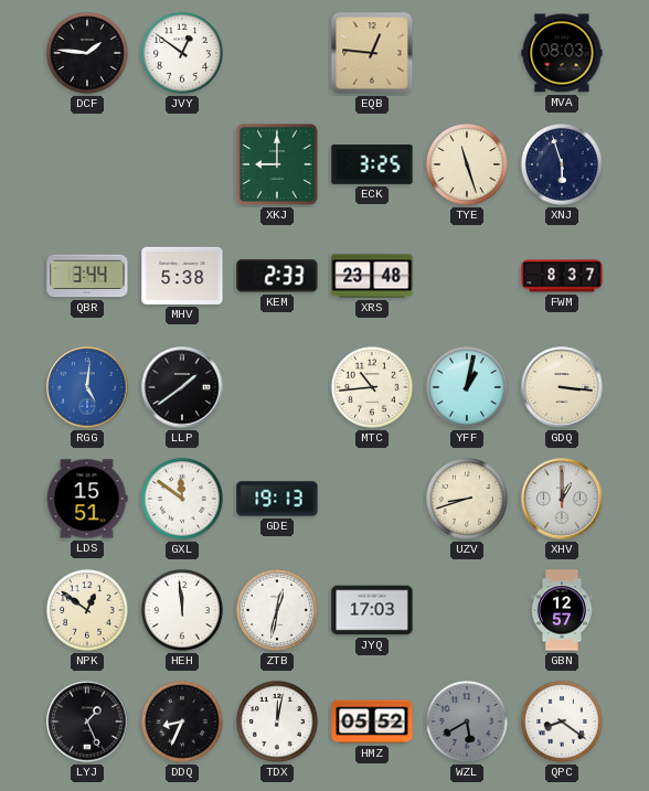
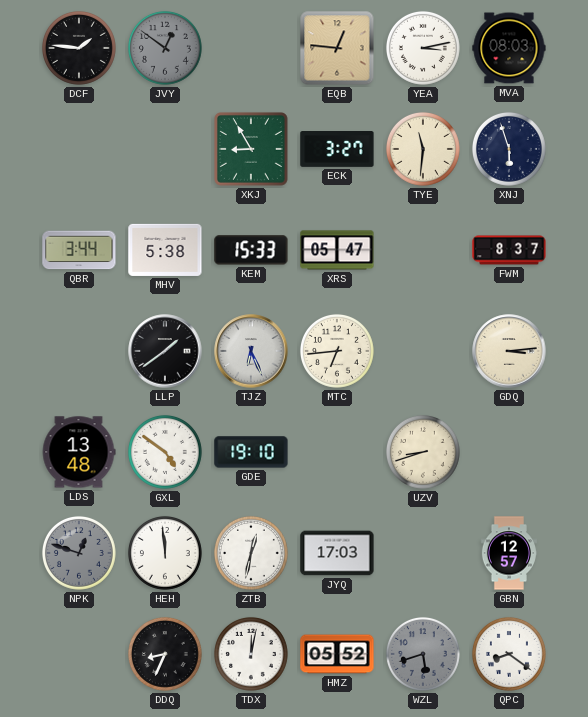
JVY dial: white -> grey (165, 48)
YEA: none -> 3:13 (423, 48)
XKJ: 9:00 -> 8:55 (252, 150)
ECK: 3:25 -> 3:27 (337, 150)
TYE: 11:27 -> 11:31 (423, 149)
KEM: 2:33 -> 15:33 (251, 250)
XRS: 23:48 -> 05:47 (337, 250)
RGG: 5:01 -> none (87, 387)
TJZ: none -> 6:26 (251, 351)
MTC: 10:44 -> 6:44 (337, 351)
YFF: 1:02 -> none (467, 387)
GDQ: 3:16 -> 3:14 (509, 351)
LDS: 15:51 -> 13:48 (79, 452)
GXL: 11:51 -> 4:51 (165, 452)
GDE: 19:13 -> 19:10 (251, 452)
XHV: 1:00 -> none (562, 499)
NPK: 12:51 -> 12:48 (79, 553)
NPK dial: cream -> grey (79, 553)
LYJ: 1:26 -> none (87, 721)
WZL: 5:40 -> 5:42 (423, 654)
